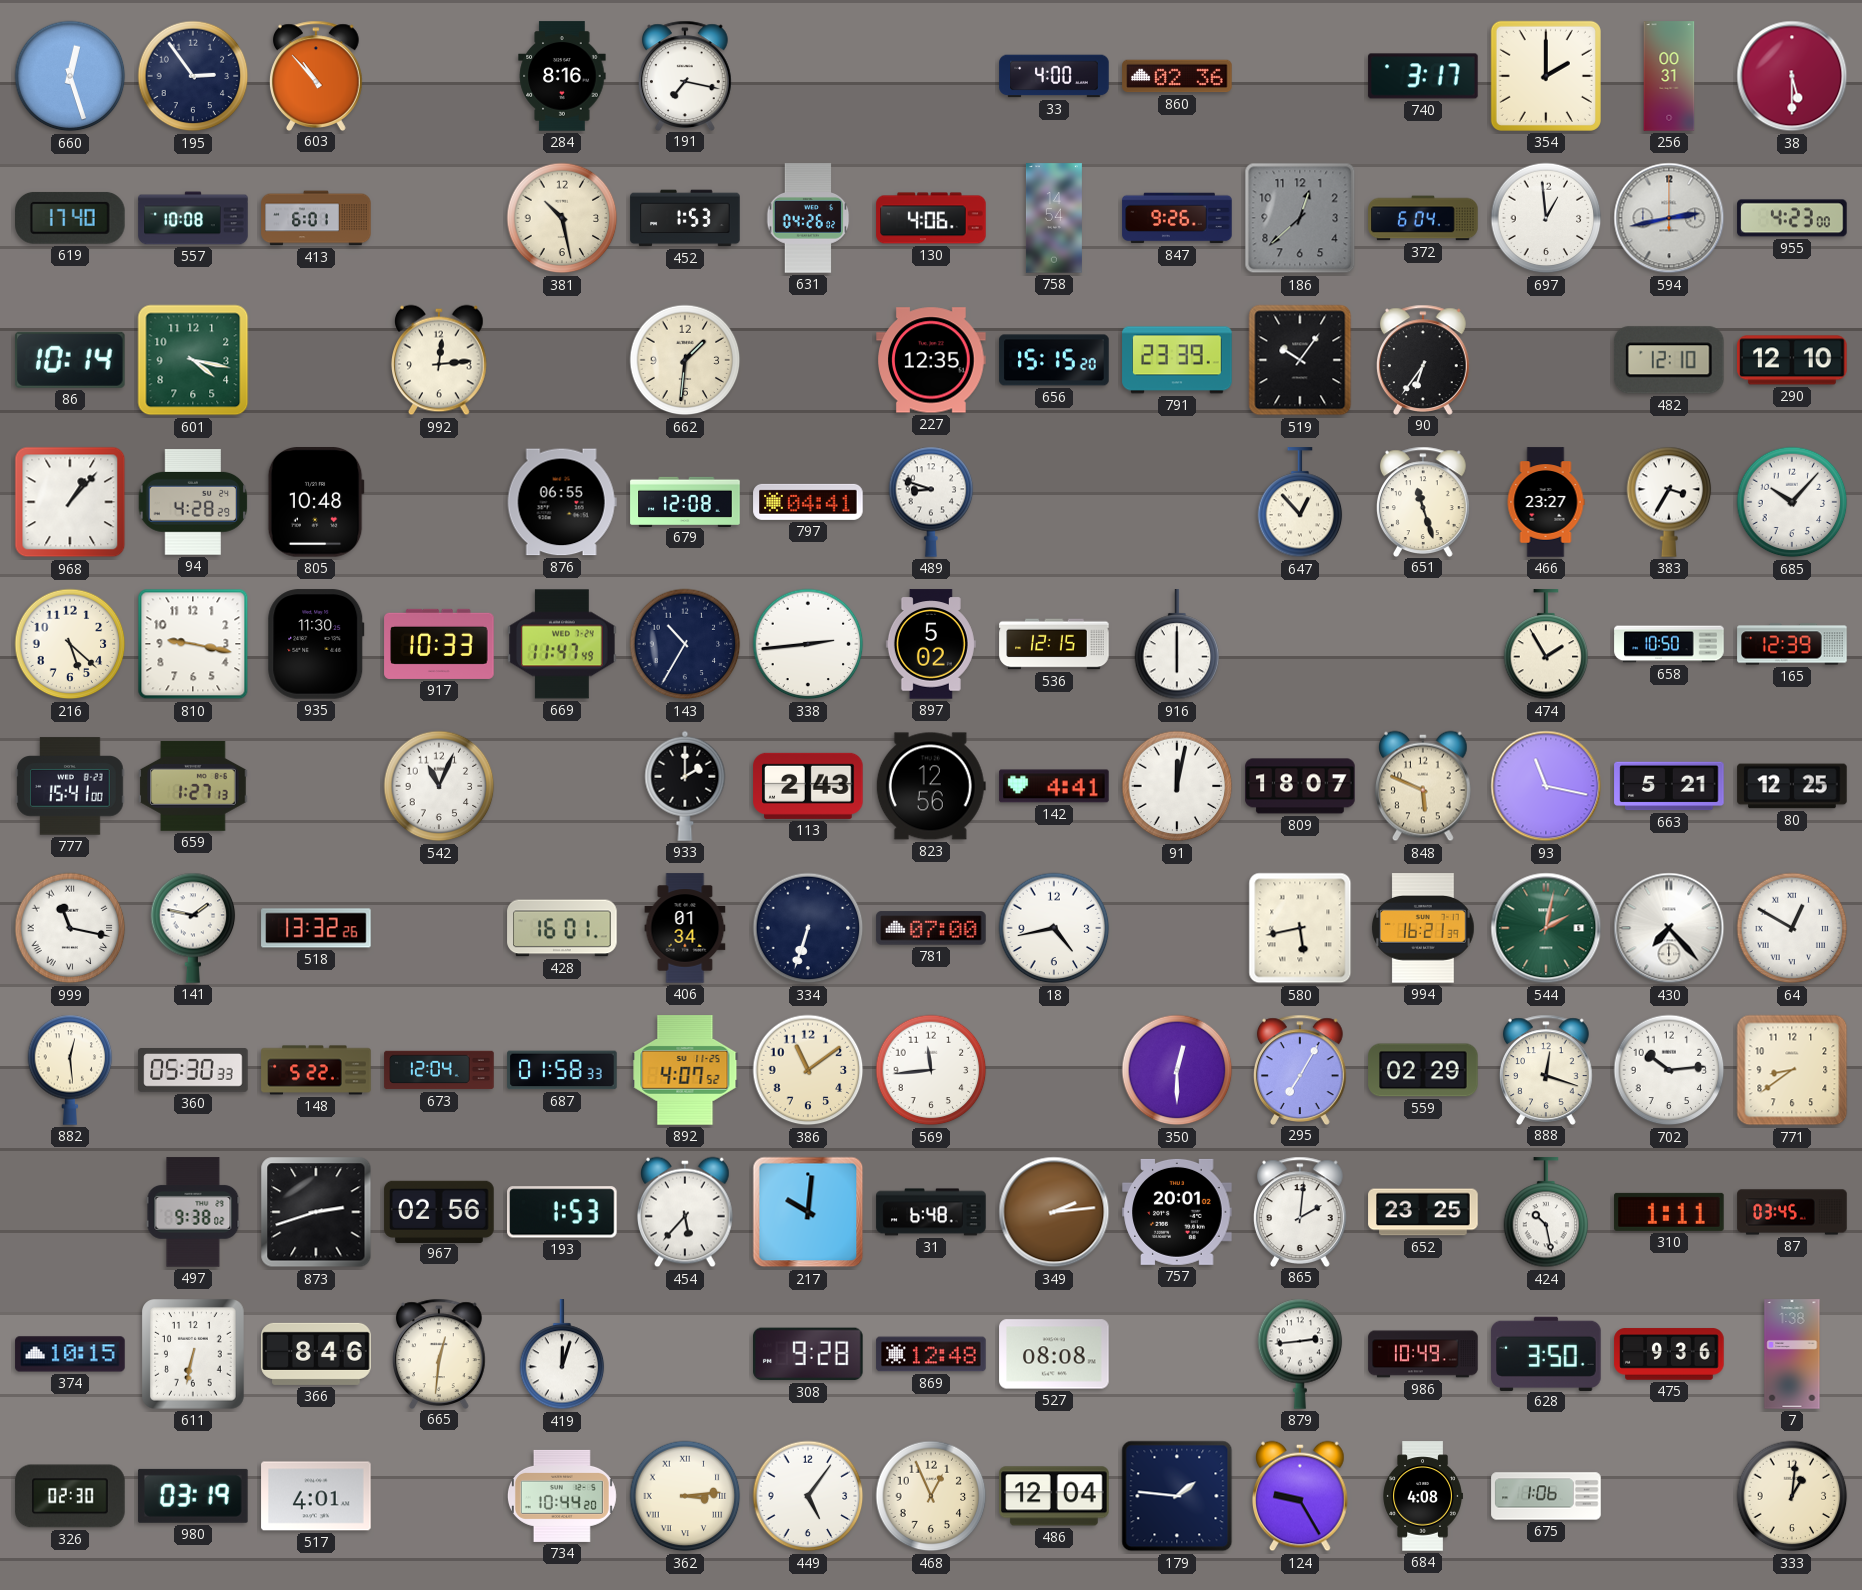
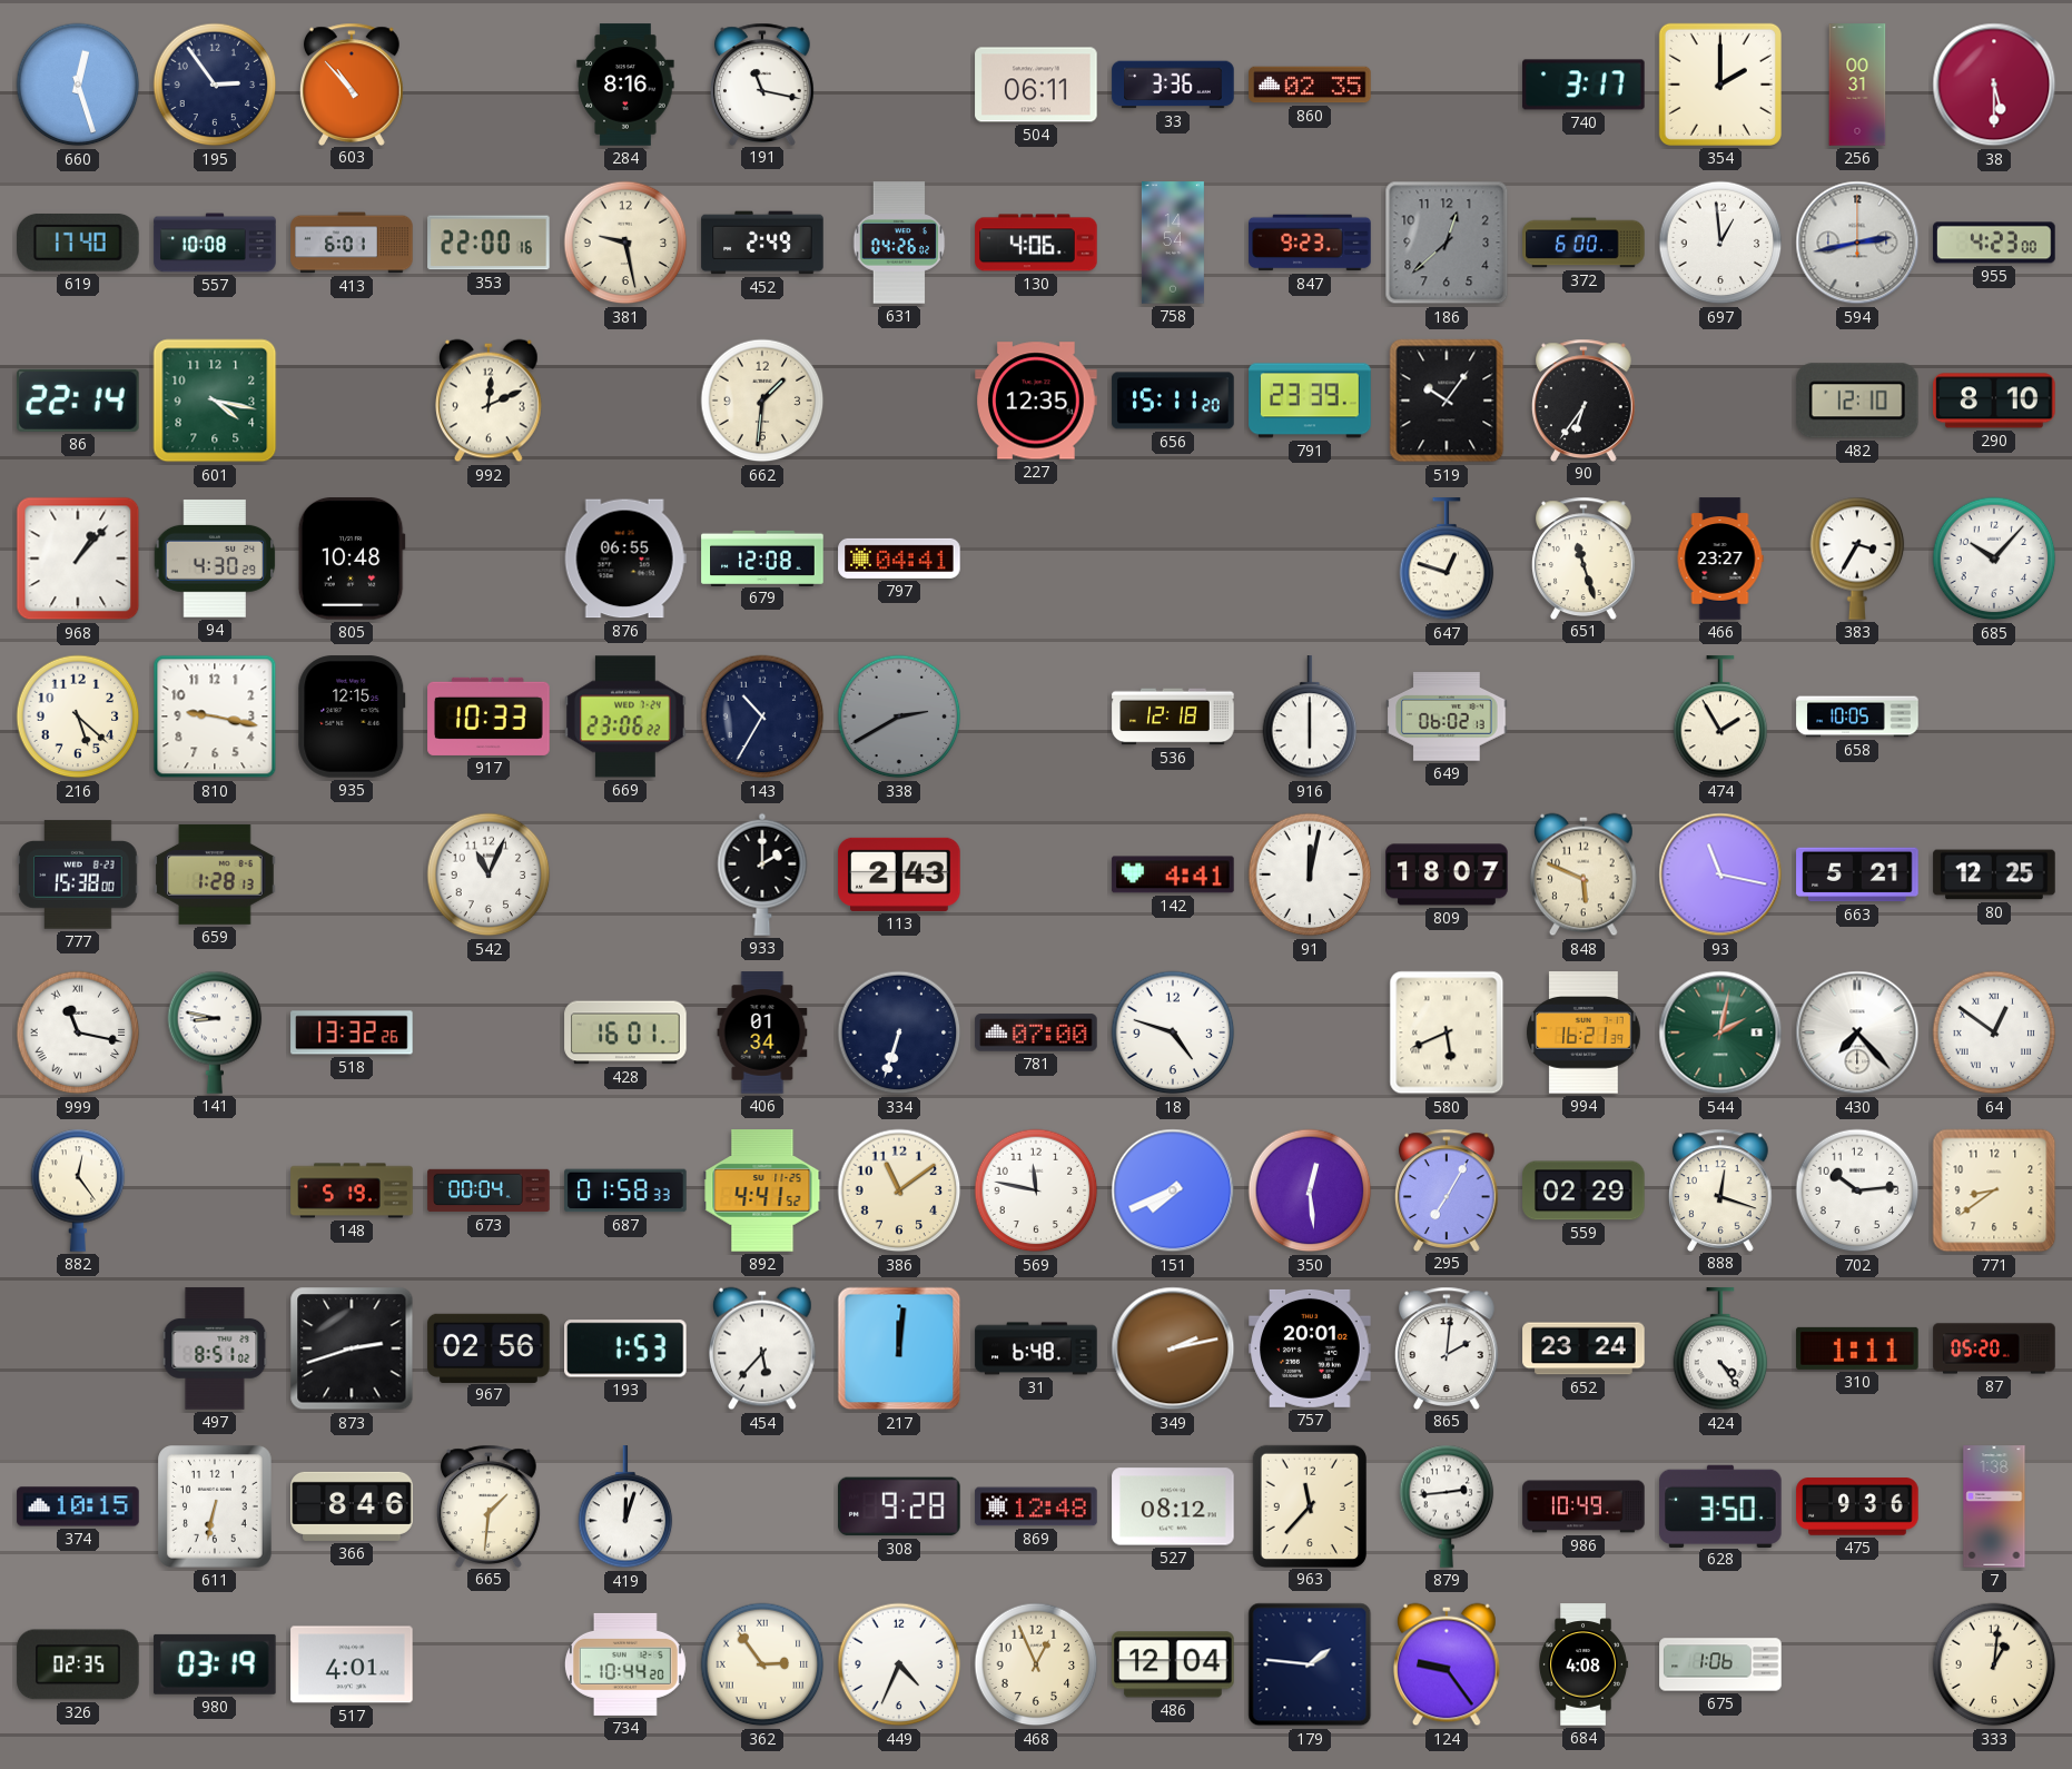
191: 7:17 -> 11:17 (763, 83)
504: none -> 06:11 (1036, 85)
33: 4:00 -> 3:36 (1173, 85)
860: 02:36 -> 02:35 (1310, 85)
353: none -> 22:00 (489, 243)
381: 10:28 -> 9:28 (625, 243)
452: 1:53 -> 2:49 (762, 243)
847: 9:26 -> 9:23 (1310, 243)
372: 6:04 -> 6:00 (1583, 243)
86: 10:14 -> 22:14 (78, 401)
992: 12:14 -> 12:11 (490, 401)
656: 15:15 -> 15:11 (1173, 401)
290: 12:10 -> 8:10 (1994, 401)
94: 4:28 -> 4:30 (215, 560)
489: 8:48 -> none (931, 502)
647: 12:53 -> 12:48 (1447, 560)
935: 11:30 -> 12:15 (352, 717)
669: 11:47 -> 23:06 (625, 717)
338: 2:44 -> 2:40 (899, 717)
338 dial: white -> grey (899, 717)
897: 5:02 -> none (931, 644)
536: 12:15 -> 12:18 (1173, 717)
649: none -> 06:02 (1447, 717)
658: 10:50 -> 10:05 (1857, 717)
165: 12:39 -> none (1792, 644)
777: 15:41 -> 15:38 (78, 874)
659: 1:27 -> 1:28 (215, 874)
823: 12:56 -> none (931, 786)
141: 1:47 -> 8:47 (215, 1032)
18: 4:43 -> 4:48 (1173, 1032)
580: 5:43 -> 5:41 (1447, 1032)
64: 12:50 -> 12:51 (1994, 1032)
882: 12:29 -> 12:24 (78, 1190)
360: 05:30 -> none (193, 1071)
148: 5:22 -> 5:19 (352, 1190)
673: 12:04 -> 00:04 (489, 1190)
892: 4:07 -> 4:41 (762, 1190)
569: 11:44 -> 11:47 (1036, 1190)
151: none -> 7:41 (1173, 1190)
350: 12:30 -> 12:29 (1310, 1190)
497: 9:38 -> 8:51 (215, 1348)
217: 10:01 -> 12:01 (899, 1348)
349: 2:14 -> 2:13 (1173, 1348)
652: 23:25 -> 23:24 (1583, 1348)
424: 10:28 -> 4:24 (1720, 1350)
87: 03:45 -> 05:20 (1994, 1348)
665: 12:31 -> 1:31 (490, 1505)
527: 08:08 -> 08:12 (1173, 1506)
963: none -> 11:37 (1310, 1505)
326: 02:30 -> 02:35 (78, 1664)
362: 3:14 -> 2:54 (762, 1664)
449: 5:06 -> 4:34 (899, 1664)
124: 9:25 -> 9:24 (1448, 1664)
